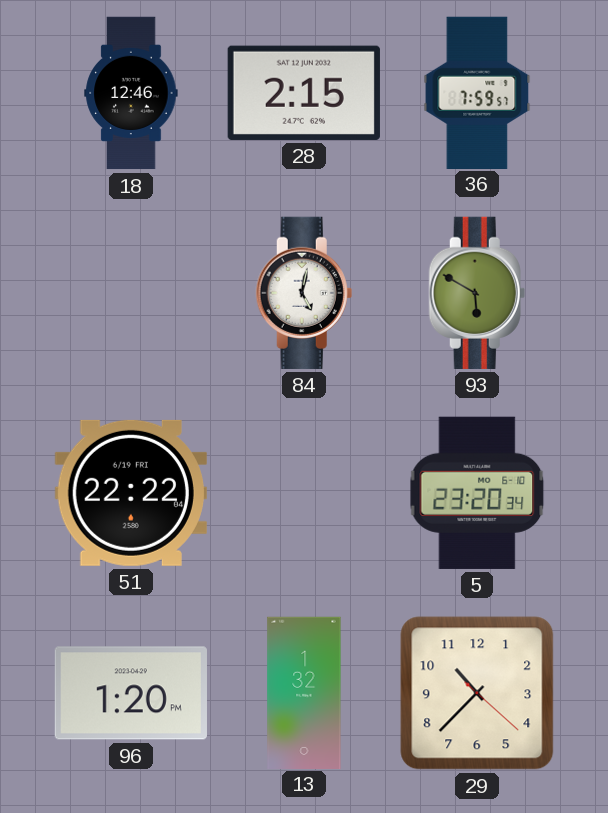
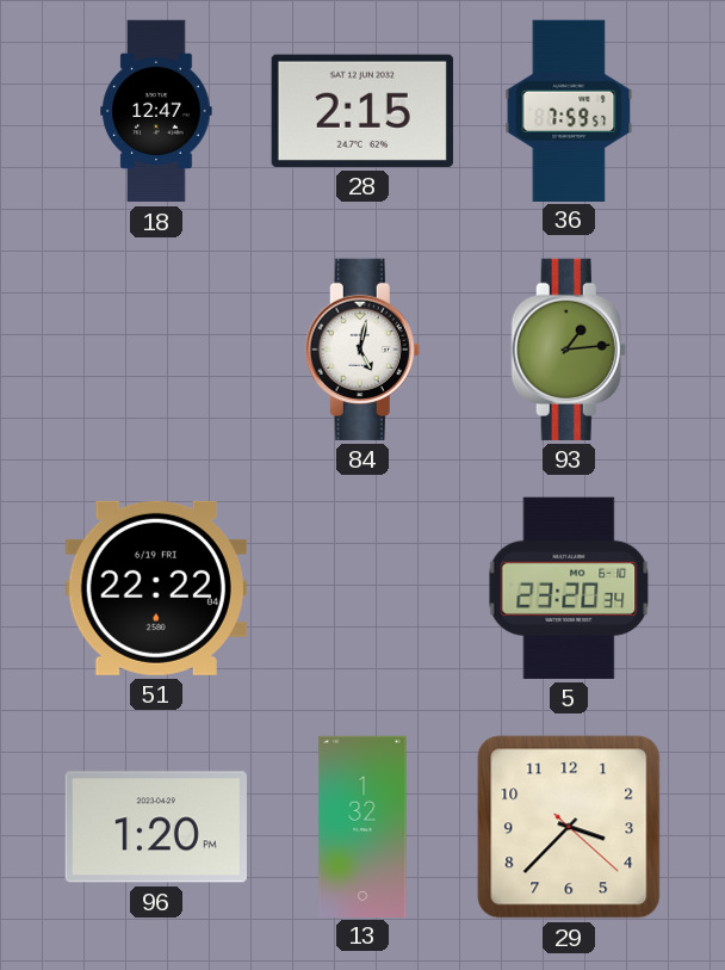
18: 12:46 -> 12:47 (156, 111)
93: 5:50 -> 1:14 (569, 350)
29: 10:37 -> 3:37 (569, 827)
